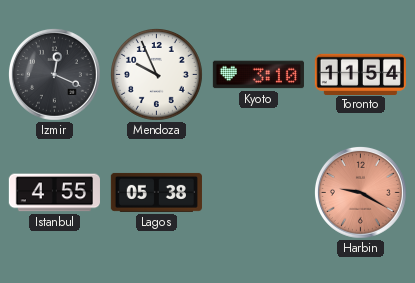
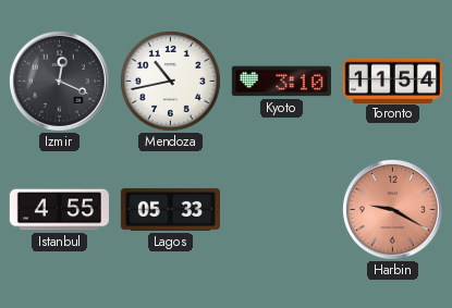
Mendoza: 9:56 -> 10:43 (171, 82)
Lagos: 05:38 -> 05:33 (170, 209)
